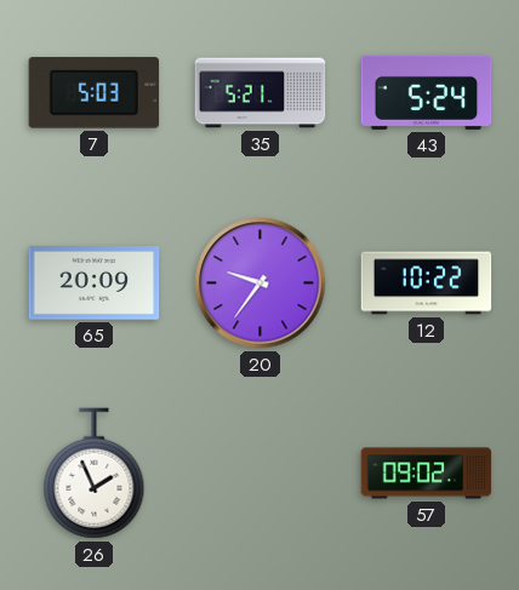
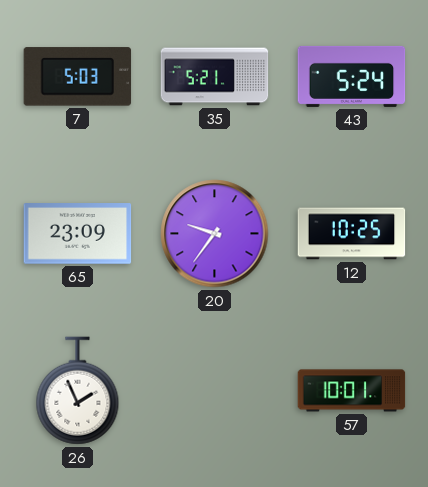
65: 20:09 -> 23:09 (78, 234)
12: 10:22 -> 10:25 (352, 234)
57: 09:02 -> 10:01 (352, 391)
